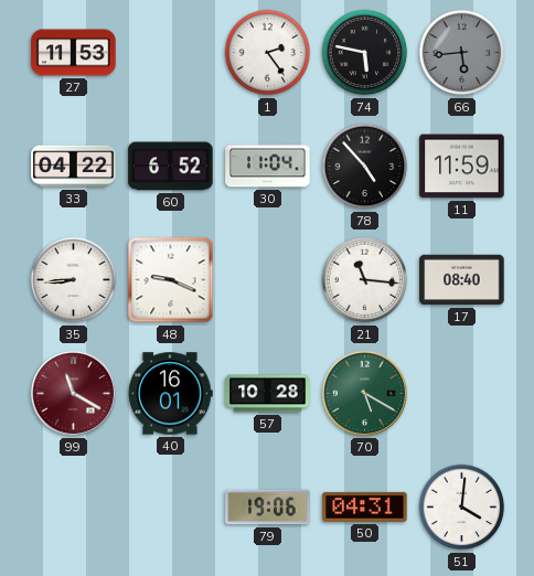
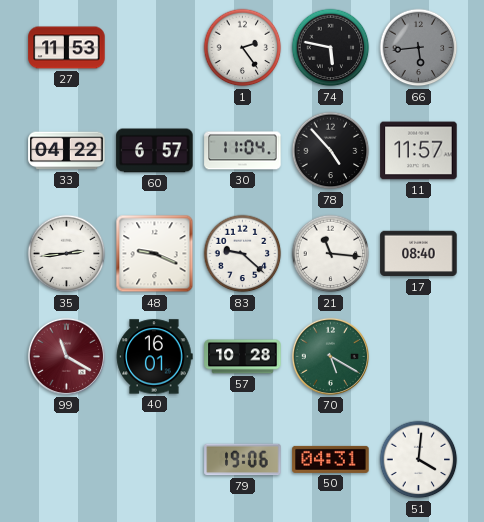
60: 6:52 -> 6:57 (155, 151)
11: 11:59 -> 11:57 (419, 151)
35: 8:44 -> 2:44 (67, 254)
83: none -> 9:22 (243, 254)
